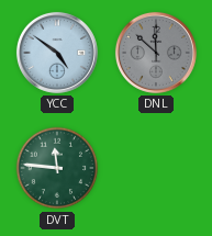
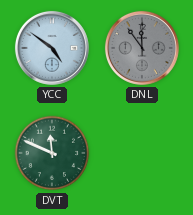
DNL: 11:52 -> 11:54 (142, 48)
DVT: 11:46 -> 11:49 (52, 153)
